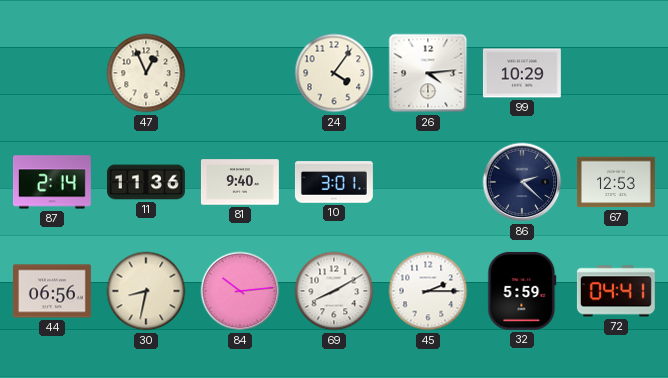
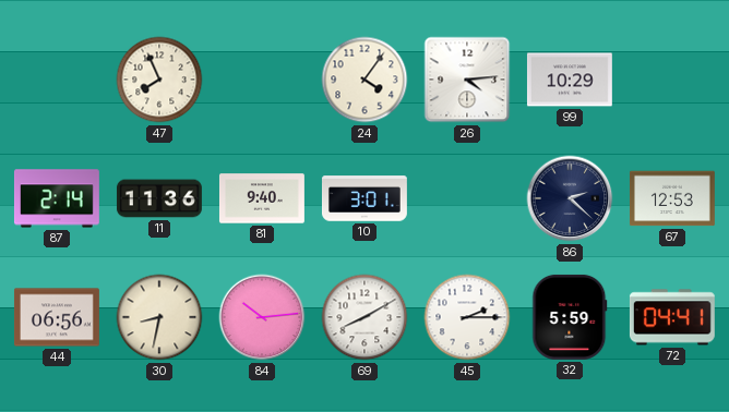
47: 12:56 -> 7:56 (159, 80)
